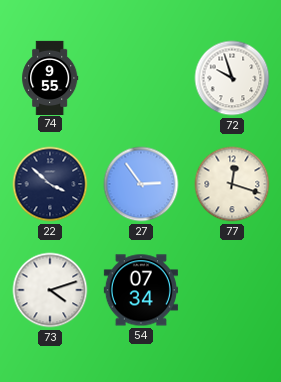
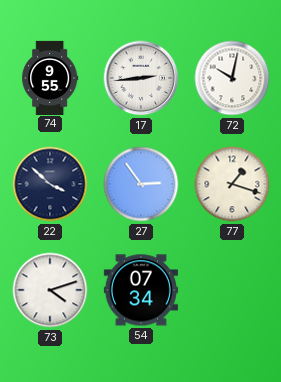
17: none -> 2:44 (141, 78)
72: 9:57 -> 10:02 (232, 78)
77: 12:18 -> 1:18 (232, 184)
